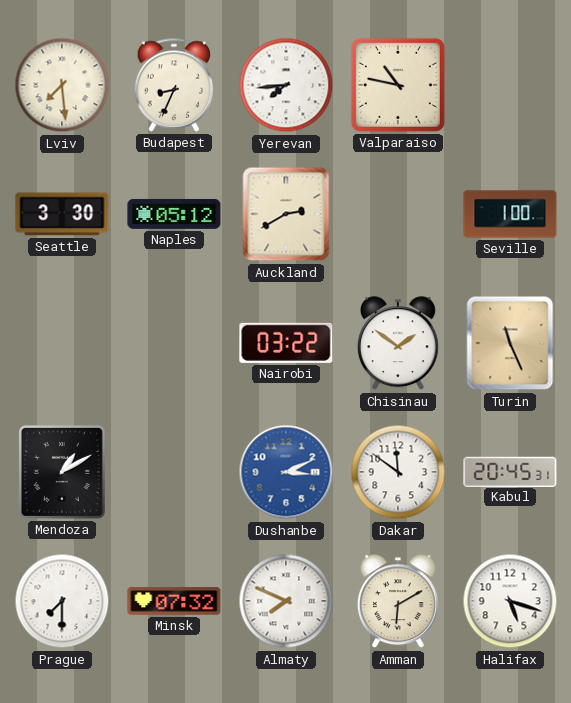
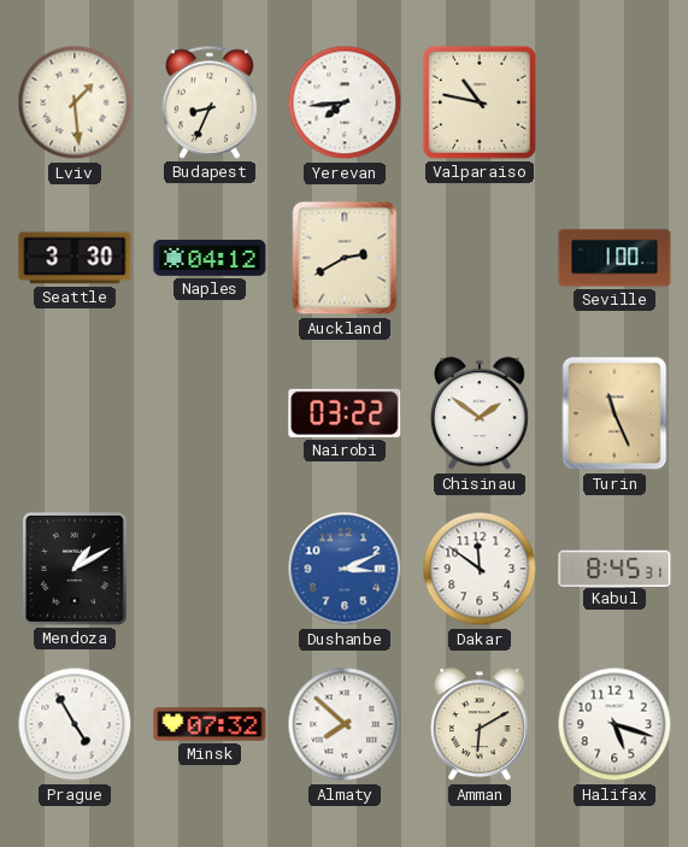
Lviv: 7:29 -> 1:29 (75, 102)
Naples: 05:12 -> 04:12 (210, 258)
Kabul: 20:45 -> 8:45 (615, 567)
Prague: 7:30 -> 4:55 (75, 724)
Almaty: 7:49 -> 7:52 (345, 724)
